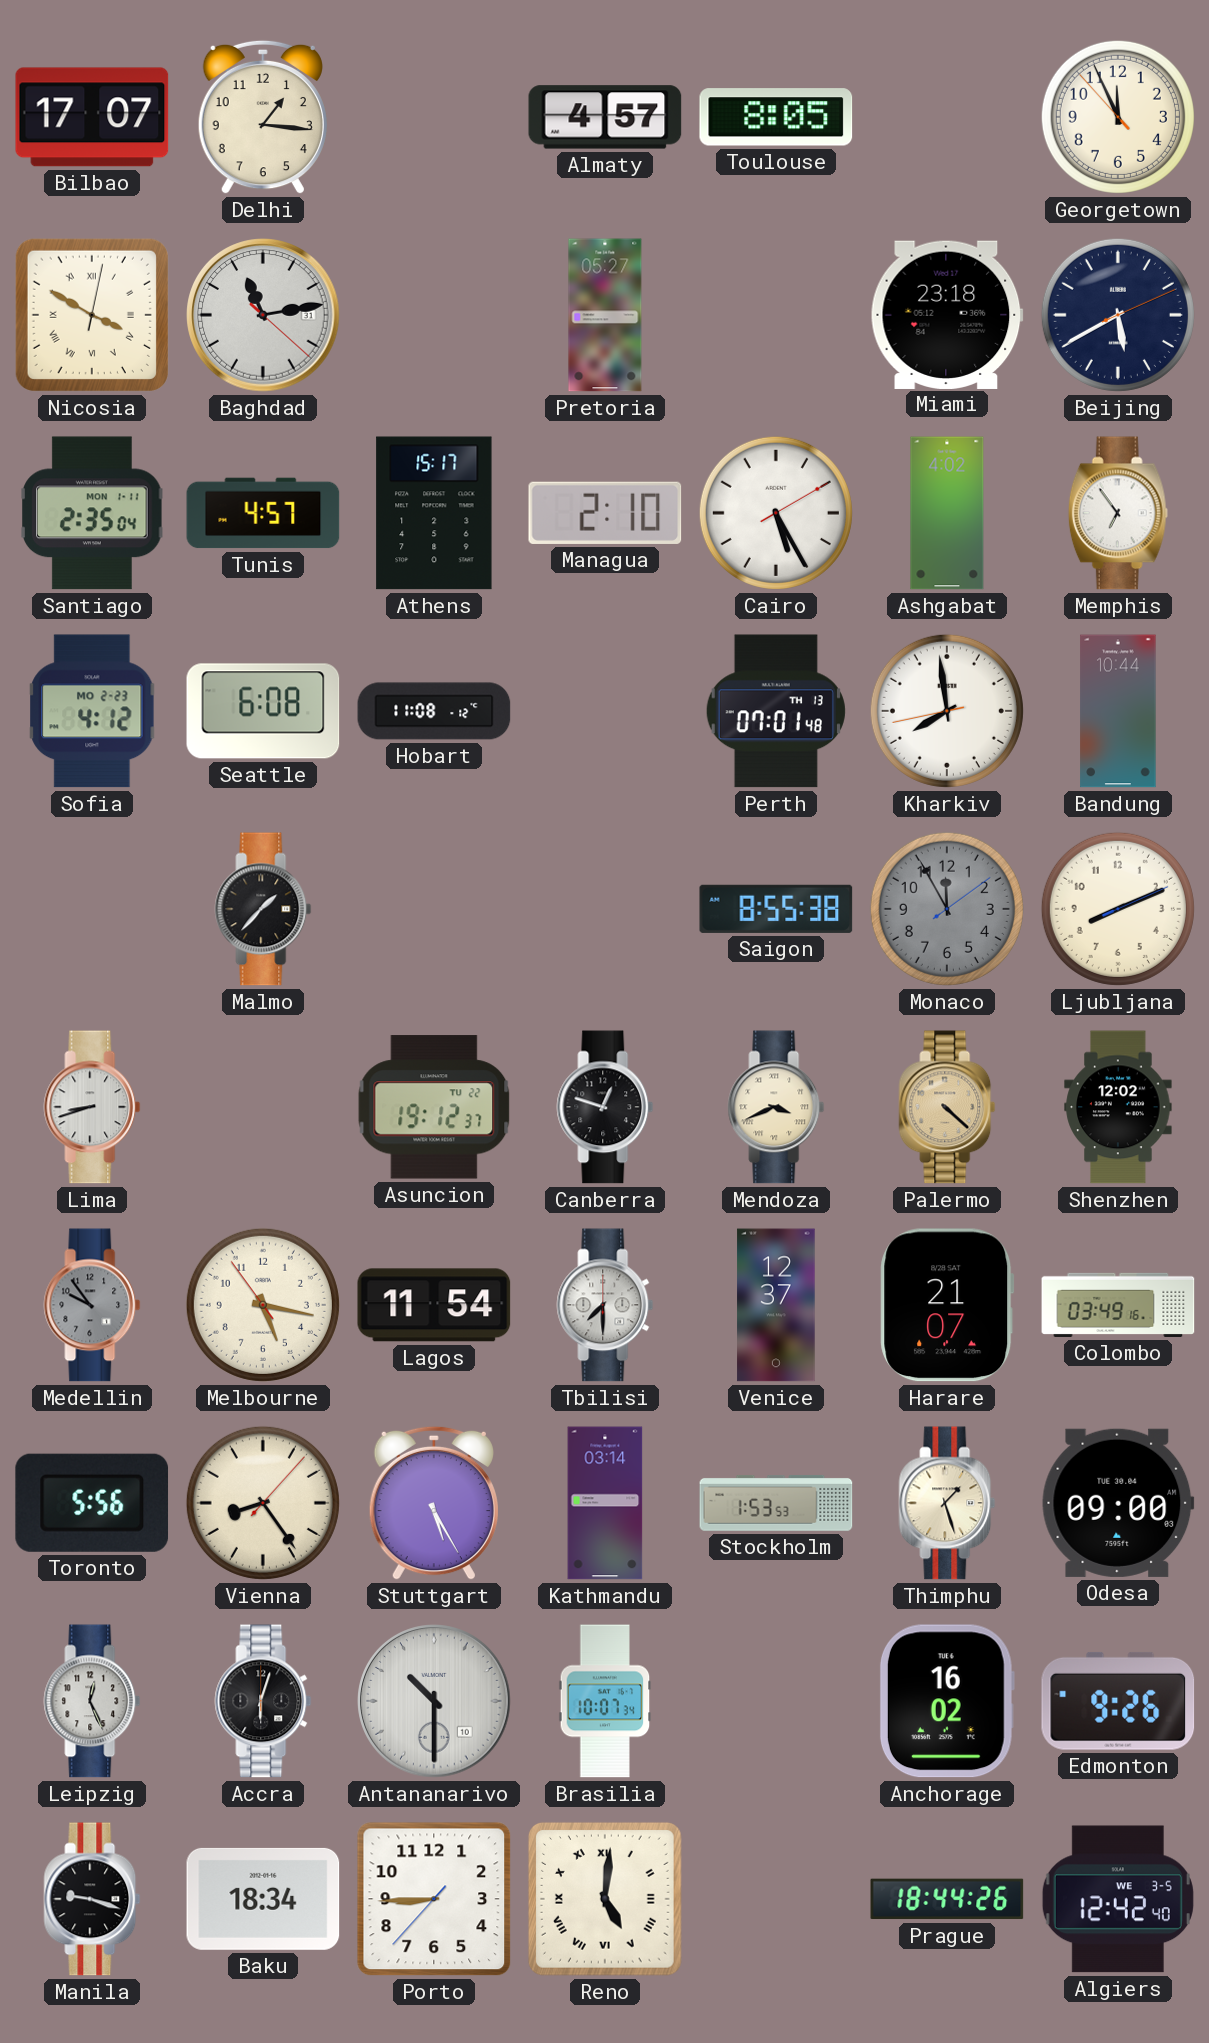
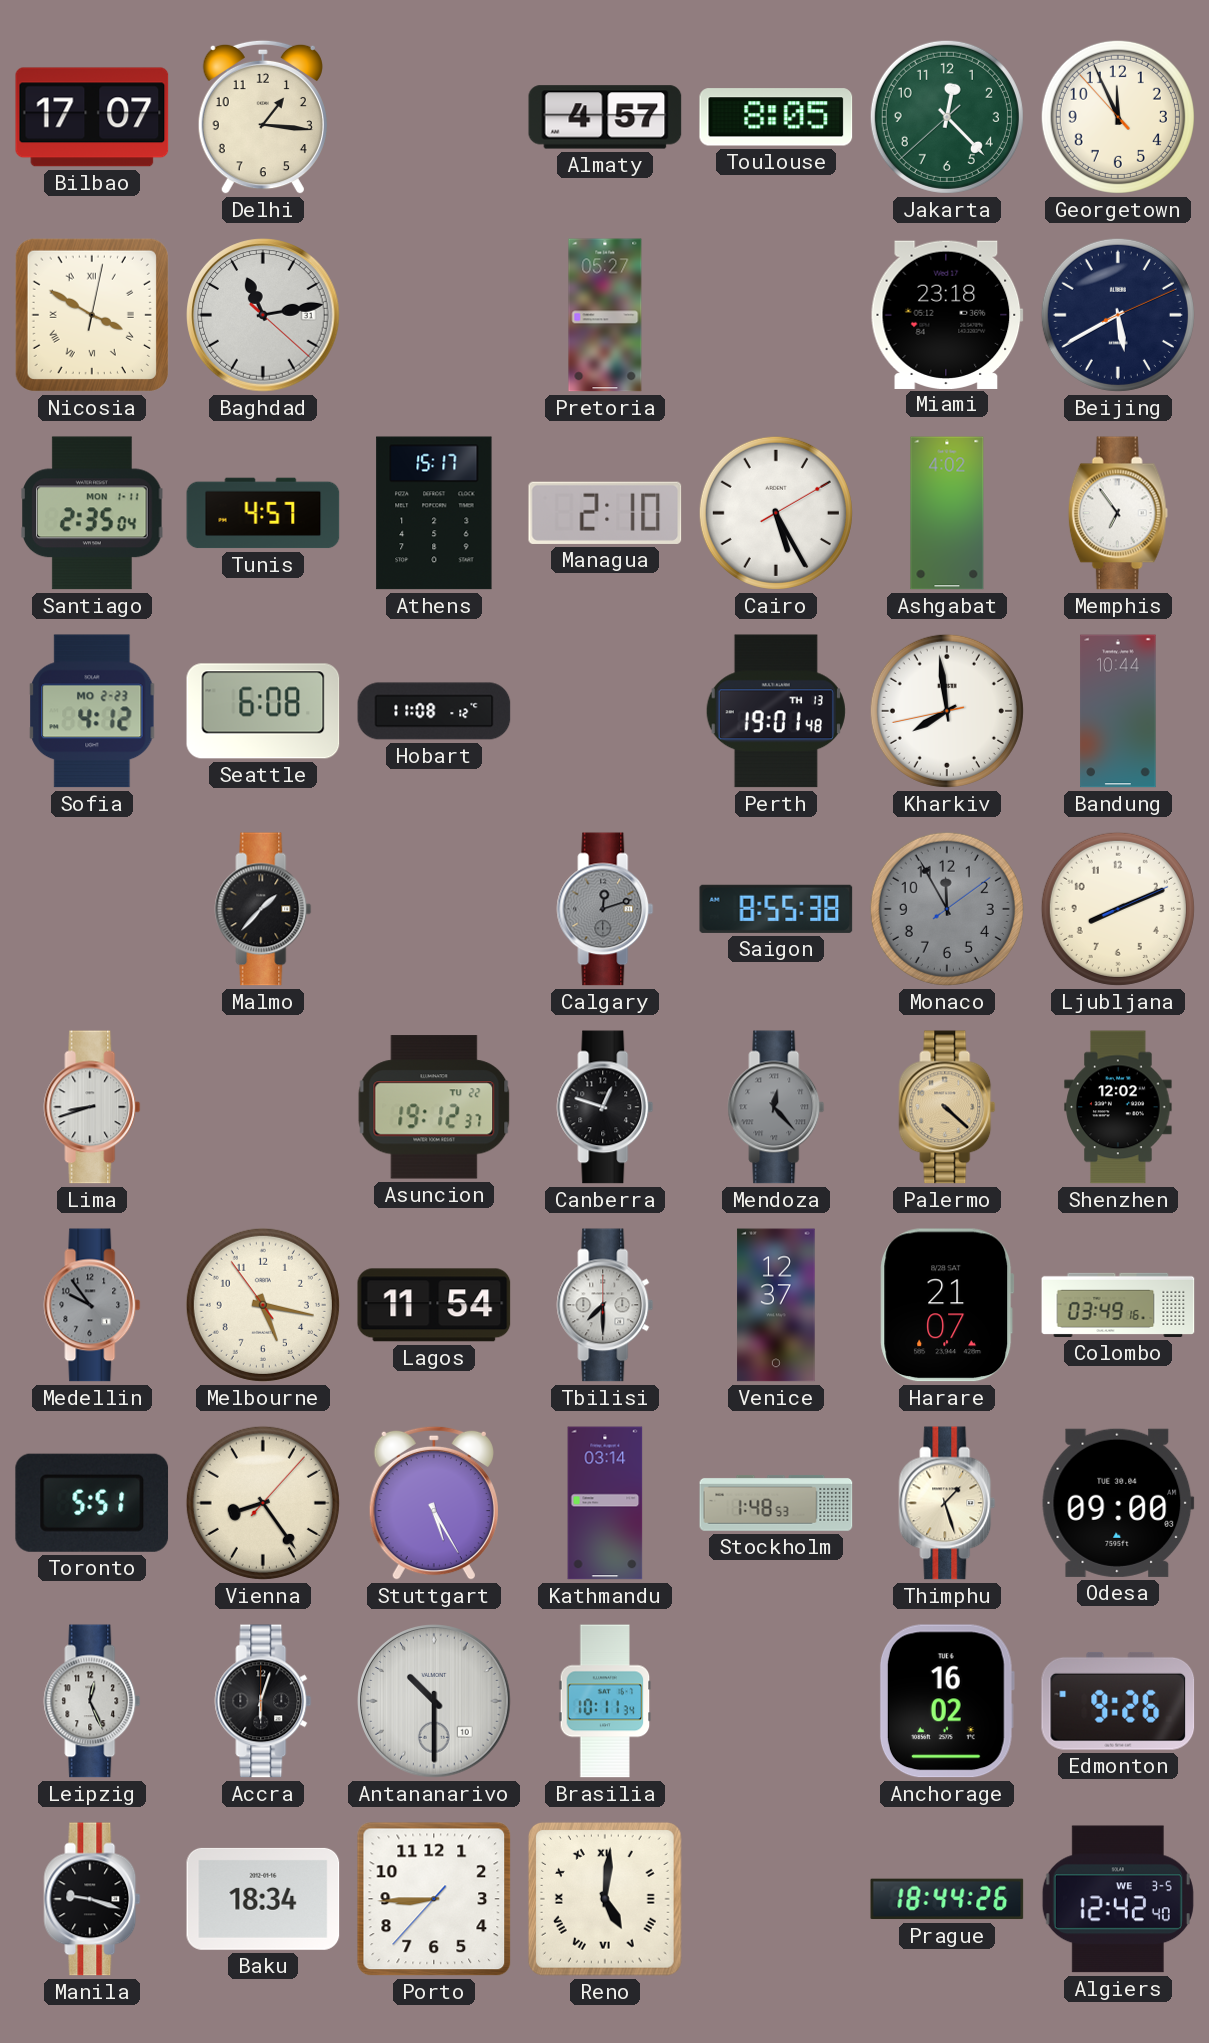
Jakarta: none -> 12:22 (947, 117)
Perth: 07:01 -> 19:01 (776, 711)
Calgary: none -> 12:12 (605, 909)
Mendoza: 3:41 -> 12:23 (776, 1107)
Mendoza dial: cream -> grey (776, 1107)
Toronto: 5:56 -> 5:51 (92, 1503)
Stockholm: 1:53 -> 1:48 (776, 1503)
Brasilia: 10:07 -> 10:11 (605, 1701)
